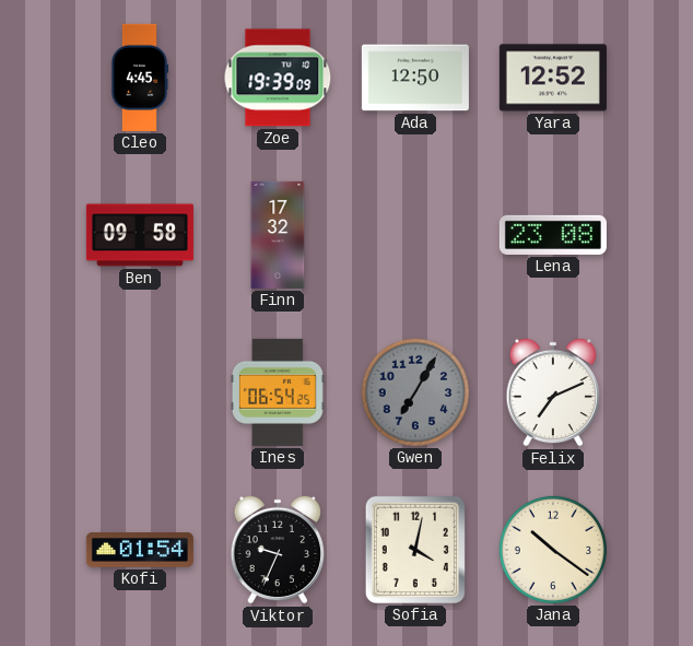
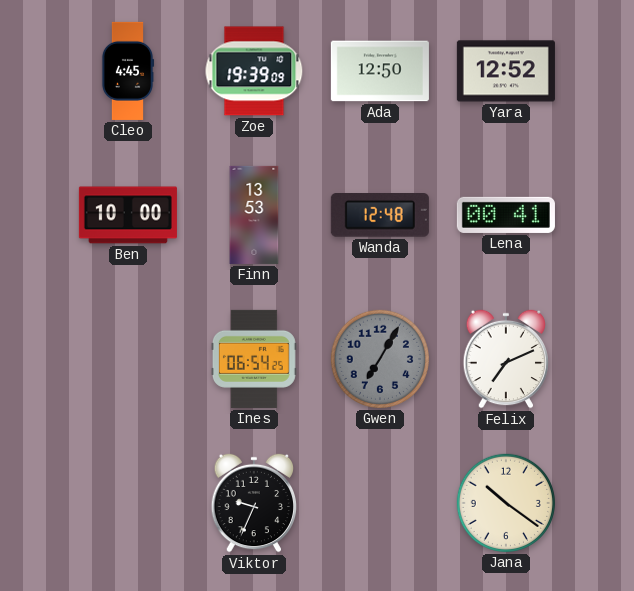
Ben: 09:58 -> 10:00 (128, 215)
Finn: 17:32 -> 13:53 (254, 215)
Wanda: none -> 12:48 (380, 216)
Lena: 23:08 -> 00:41 (506, 215)
Kofi: 01:54 -> none (140, 551)
Sofia: 4:02 -> none (415, 550)
